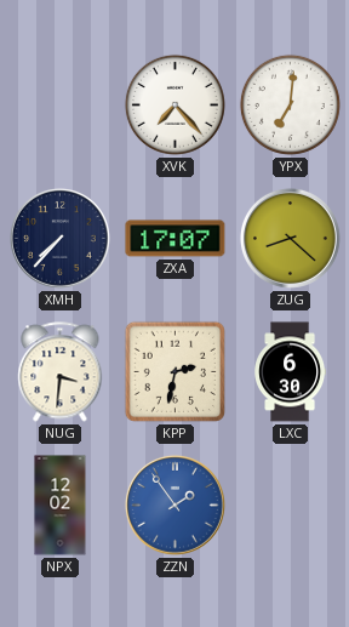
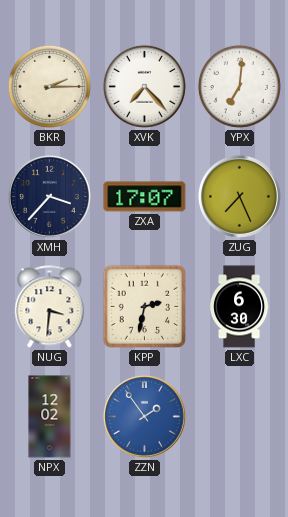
BKR: none -> 2:15 (49, 86)
XMH: 7:37 -> 3:37 (49, 196)
ZUG: 8:22 -> 7:26 (239, 196)
